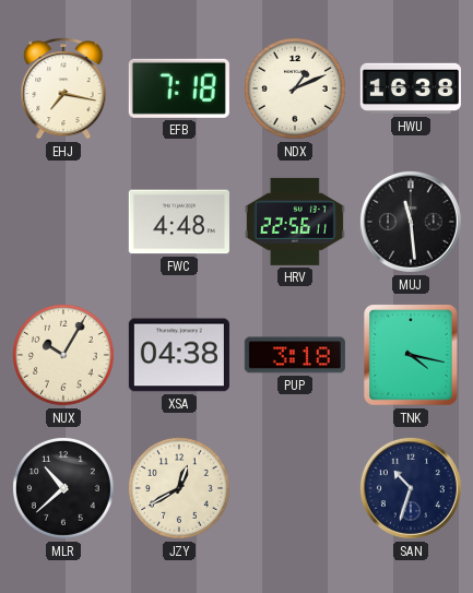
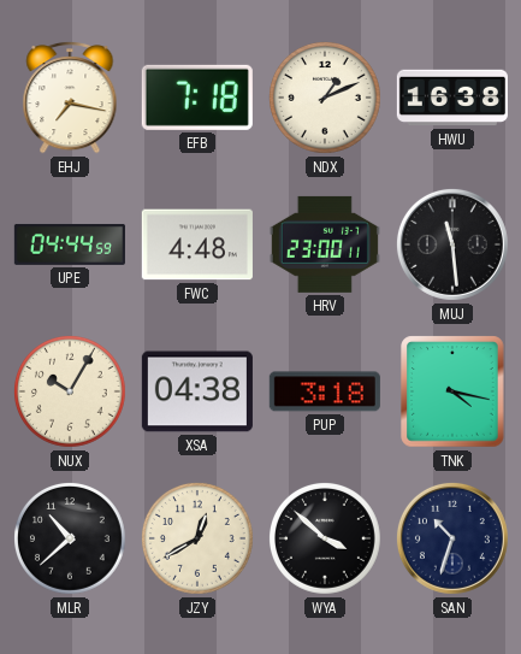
UPE: none -> 04:44 (70, 244)
HRV: 22:56 -> 23:00 (325, 244)
WYA: none -> 3:52 (326, 538)
